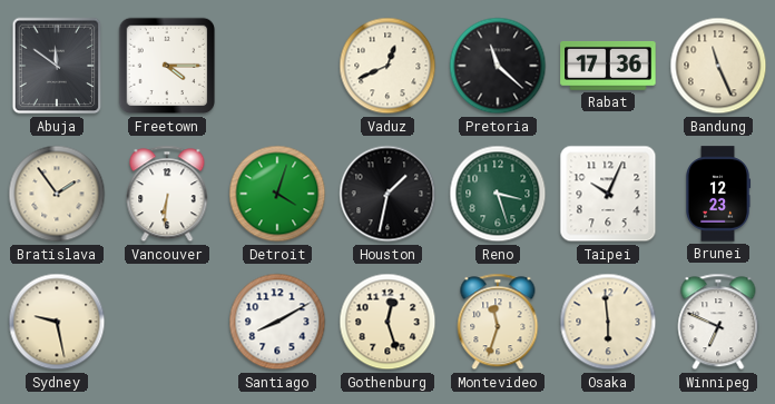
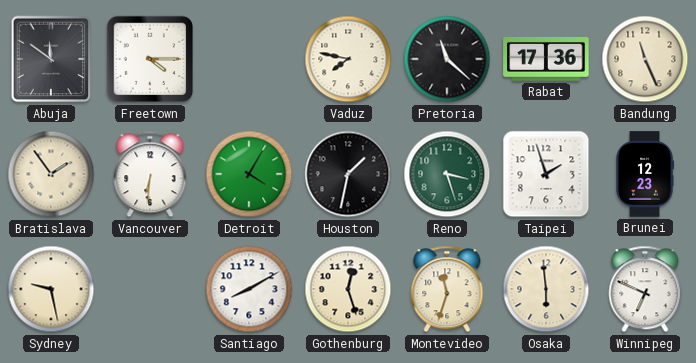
Vaduz: 12:41 -> 7:47 (348, 59)
Detroit: 4:03 -> 4:05 (249, 174)
Taipei: 10:04 -> 1:57 (546, 174)
